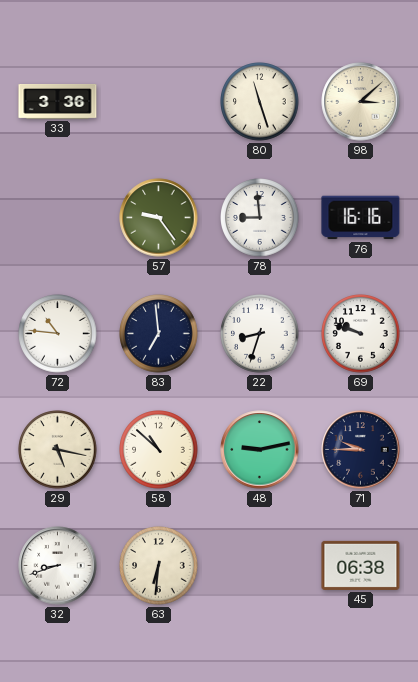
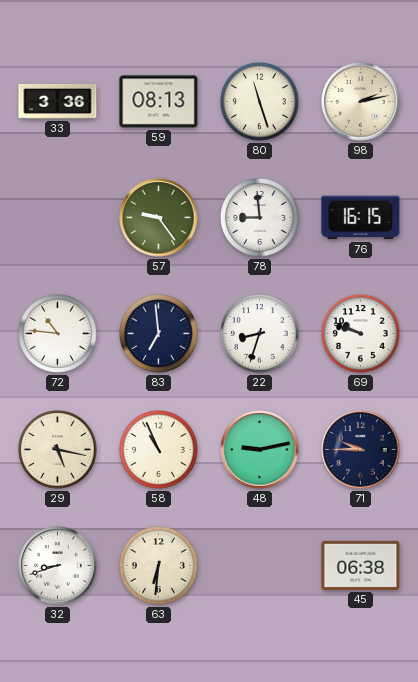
59: none -> 08:13 (159, 102)
98: 3:08 -> 2:13 (361, 102)
76: 16:16 -> 16:15 (361, 218)
58: 10:52 -> 10:56 (159, 450)
